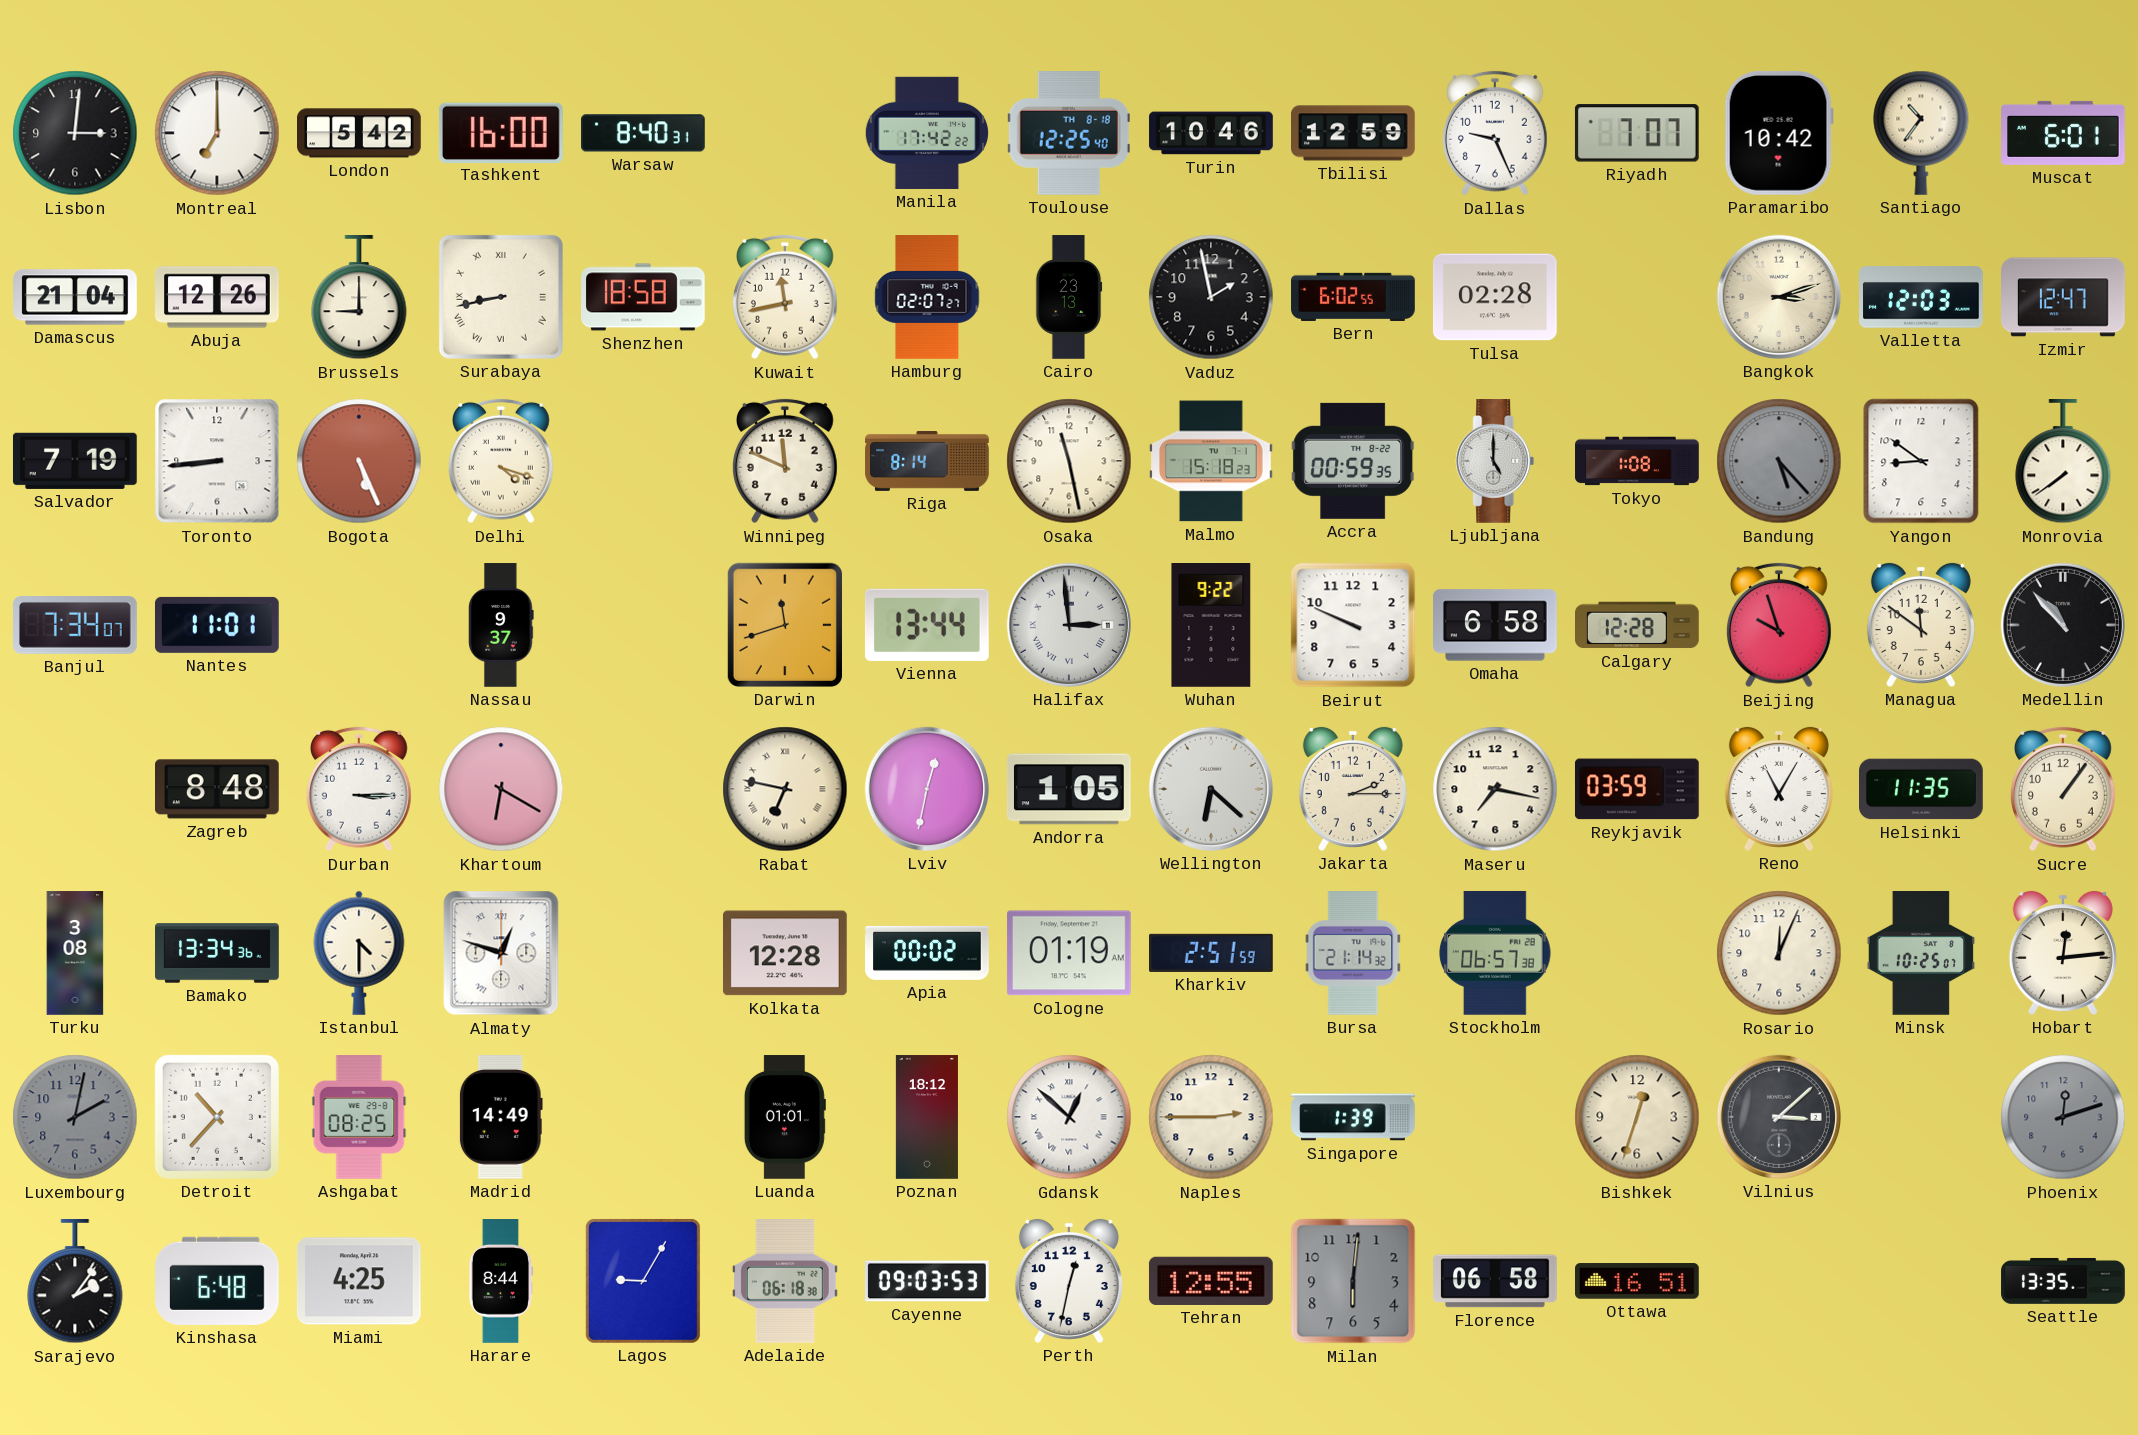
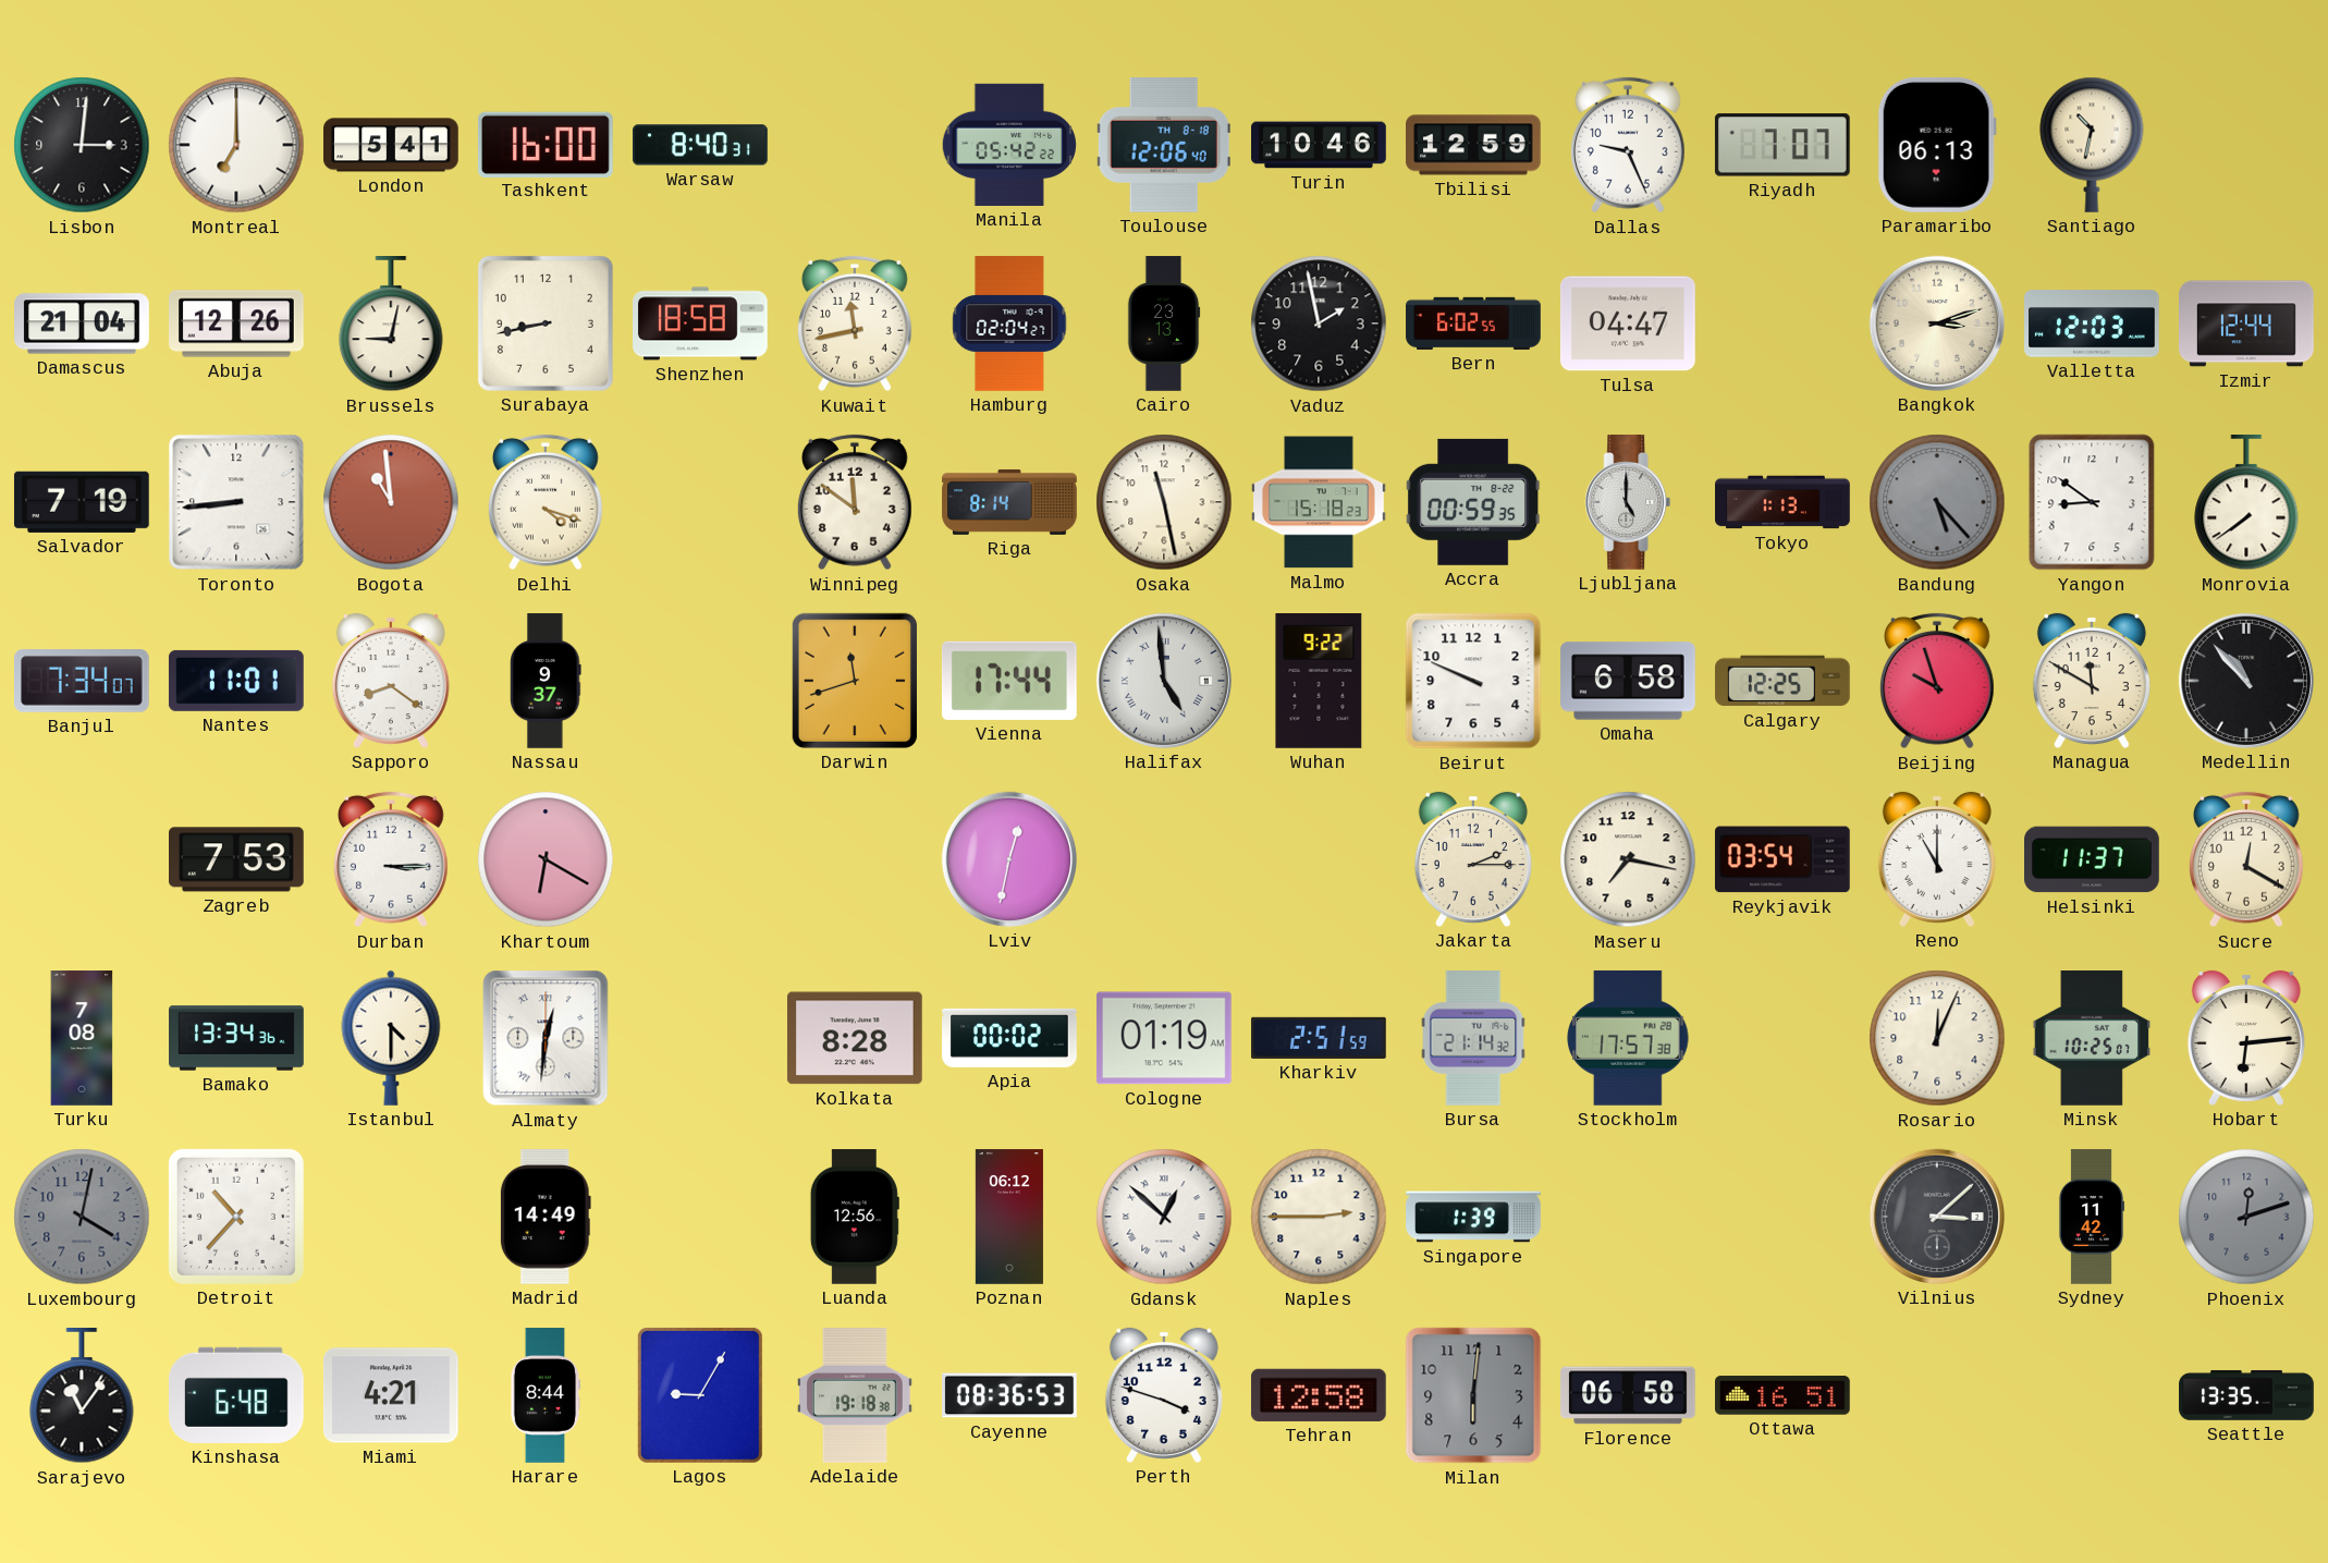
London: 5:42 -> 5:41 (391, 145)
Manila: 17:42 -> 05:42 (1009, 145)
Toulouse: 12:25 -> 12:06 (1164, 146)
Paramaribo: 10:42 -> 06:13 (1937, 145)
Santiago: 10:36 -> 10:32 (2092, 145)
Muscat: 6:01 -> none (2064, 133)
Brussels: 9:00 -> 9:02 (391, 325)
Surabaya numerals: Roman -> Arabic (546, 323)
Hamburg: 02:07 -> 02:04 (1009, 323)
Tulsa: 02:28 -> 04:47 (1628, 323)
Izmir: 12:47 -> 12:44 (2247, 323)
Bogota: 5:26 -> 10:59 (391, 502)
Winnipeg: 11:49 -> 11:51 (855, 502)
Tokyo: 1:08 -> 1:13 (1782, 502)
Sapporo: none -> 8:21 (391, 681)
Vienna: 13:44 -> 17:44 (1009, 681)
Halifax: 2:59 -> 4:59 (1164, 681)
Calgary: 12:28 -> 12:25 (1784, 681)
Managua: 11:51 -> 11:50 (2092, 681)
Zagreb: 8:48 -> 7:53 (237, 859)
Rabat: 6:47 -> none (785, 789)
Andorra: 1:05 -> none (1069, 789)
Wellington: 6:22 -> none (1211, 789)
Reykjavik: 03:59 -> 03:54 (1782, 859)
Reno: 11:05 -> 11:00 (1937, 859)
Helsinki: 11:35 -> 11:37 (2093, 859)
Sucre: 1:06 -> 12:20 (2246, 859)
Turku: 3:08 -> 7:08 (82, 1038)
Almaty: 12:48 -> 12:31 (546, 1038)
Kolkata: 12:28 -> 8:28 (855, 1038)
Stockholm: 06:57 -> 17:57 (1628, 1038)
Hobart: 12:14 -> 6:14 (2246, 1038)
Luxembourg: 2:02 -> 4:02 (82, 1217)
Ashgabat: 08:25 -> none (359, 1118)
Luanda: 01:01 -> 12:56 (855, 1217)
Poznan: 18:12 -> 06:12 (1009, 1217)
Bishkek: 12:33 -> none (1637, 1117)
Sydney: none -> 11:42 (2091, 1217)
Sarajevo: 2:06 -> 11:06 (82, 1396)
Miami: 4:25 -> 4:21 (391, 1395)
Adelaide: 06:18 -> 19:18 (855, 1396)
Cayenne: 09:03 -> 08:36 (1010, 1395)
Perth: 12:32 -> 3:48 (1164, 1395)
Tehran: 12:55 -> 12:58 (1319, 1395)
